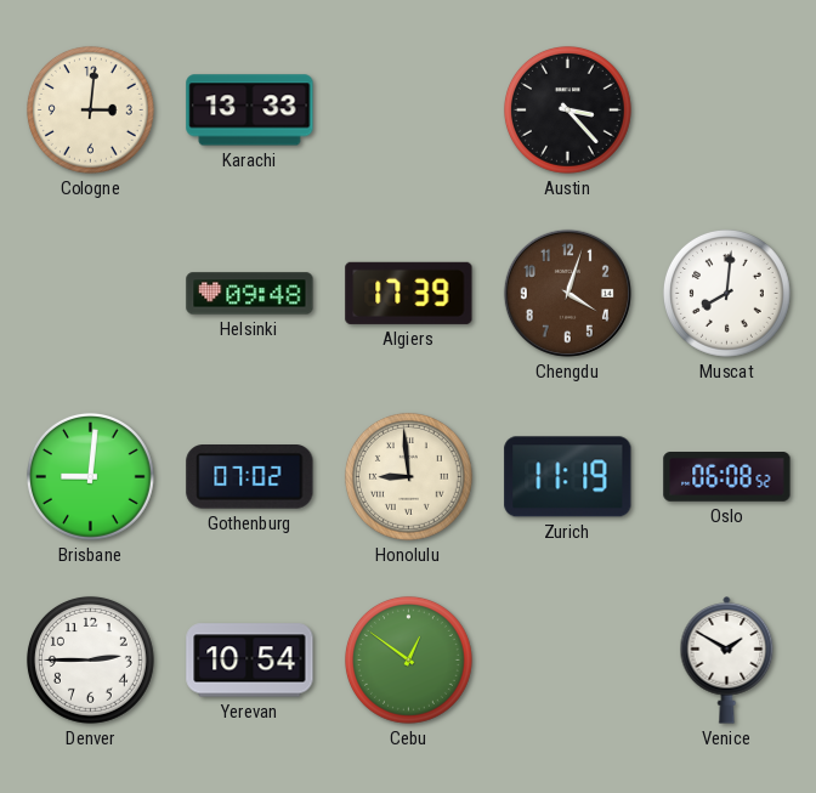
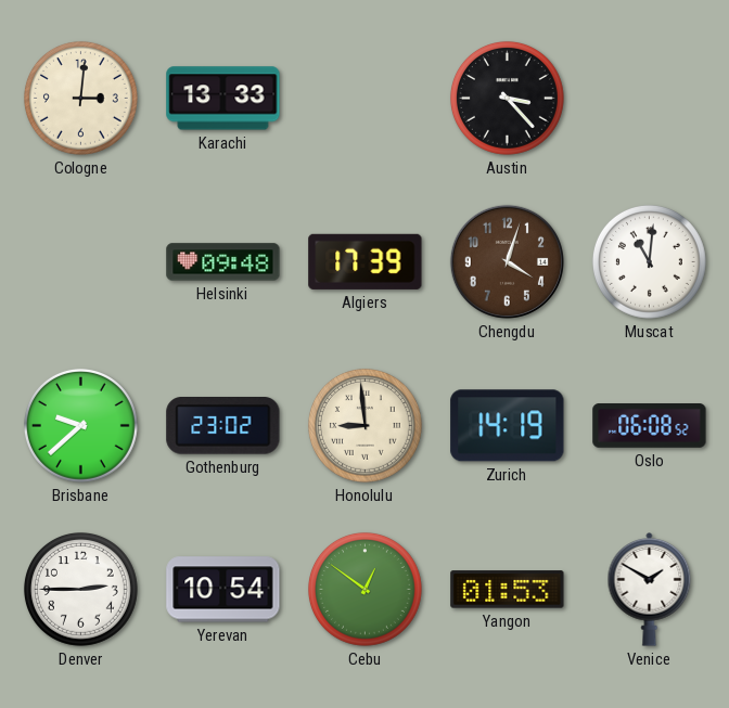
Muscat: 8:01 -> 11:01 (649, 261)
Brisbane: 9:01 -> 9:38 (80, 425)
Gothenburg: 07:02 -> 23:02 (223, 426)
Zurich: 11:19 -> 14:19 (508, 426)
Yangon: none -> 01:53 (508, 590)
